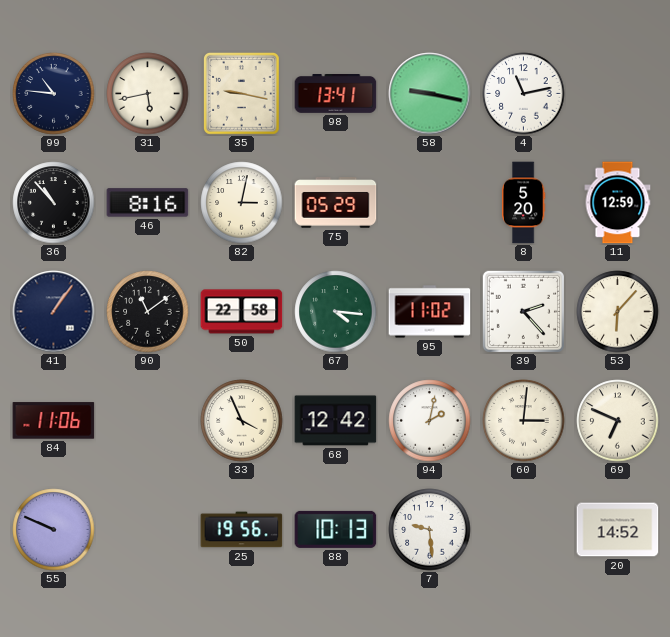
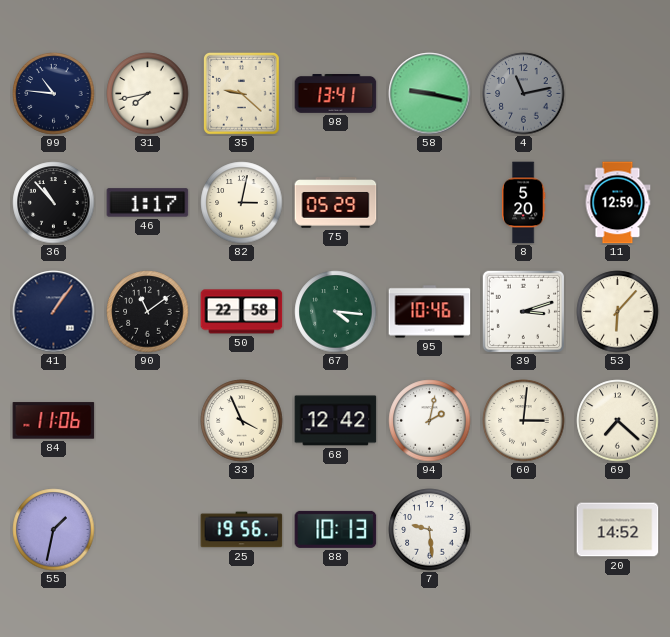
31: 5:43 -> 7:43 (148, 94)
35: 9:17 -> 9:22 (241, 94)
4 dial: white -> grey (524, 94)
46: 8:16 -> 1:17 (148, 203)
95: 11:02 -> 10:46 (430, 312)
39: 2:23 -> 3:12 (523, 311)
69: 6:49 -> 7:22 (618, 421)
55: 9:49 -> 1:32 (54, 530)
